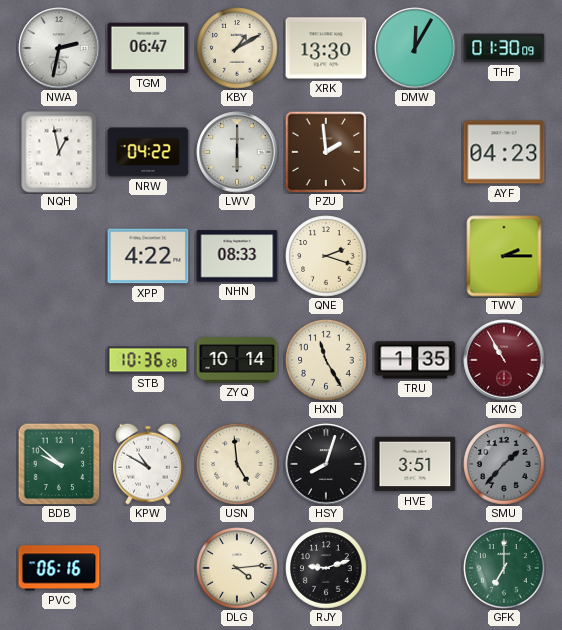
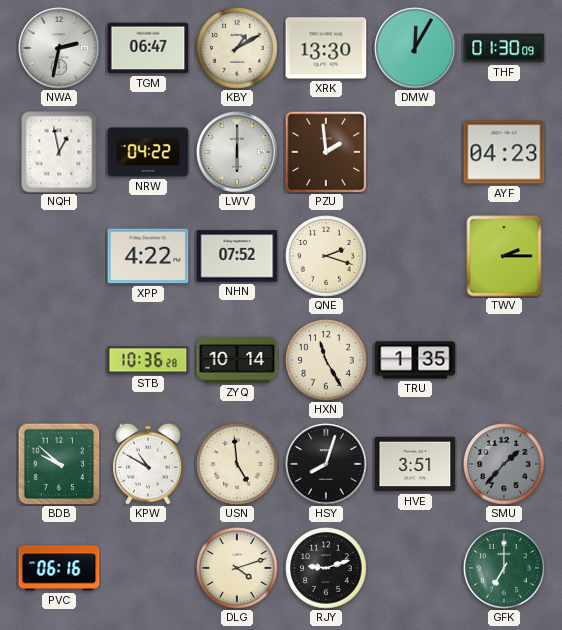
NHN: 08:33 -> 07:52 (237, 256)
KMG: 10:55 -> none (504, 360)
DLG: 4:14 -> 4:12 (237, 568)
